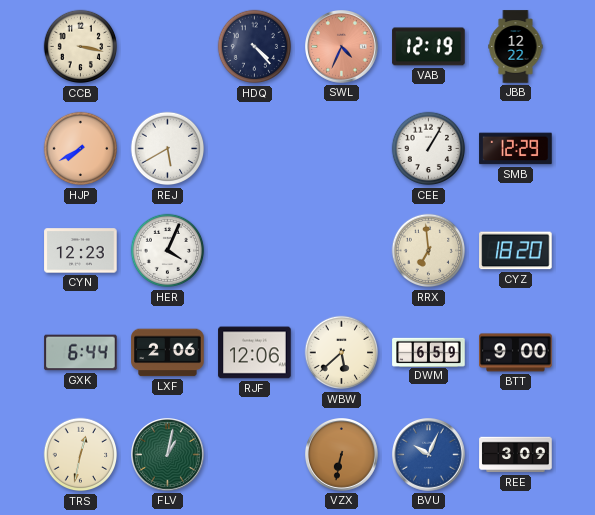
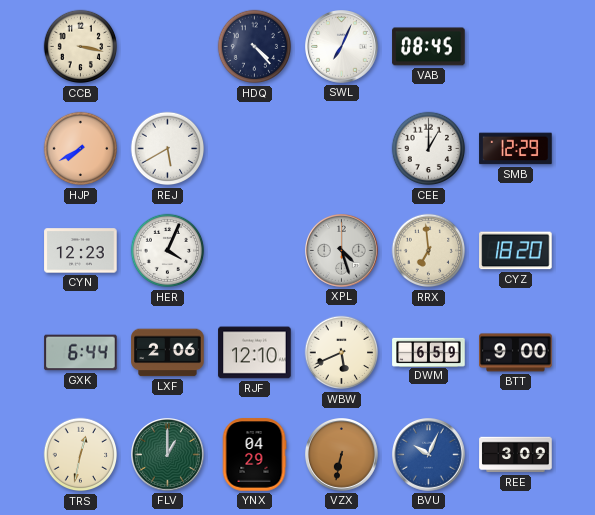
SWL: 4:34 -> 7:04 (342, 47)
SWL dial: salmon -> white (342, 47)
VAB: 12:19 -> 08:45 (429, 47)
JBB: 12:22 -> none (516, 47)
CEE: 1:05 -> 1:00 (429, 149)
XPL: none -> 4:27 (342, 251)
RJF: 12:06 -> 12:10 (255, 353)
WBW: 5:38 -> 5:41 (342, 353)
FLV: 1:02 -> 1:00 (168, 455)
YNX: none -> 04:29 (254, 455)
